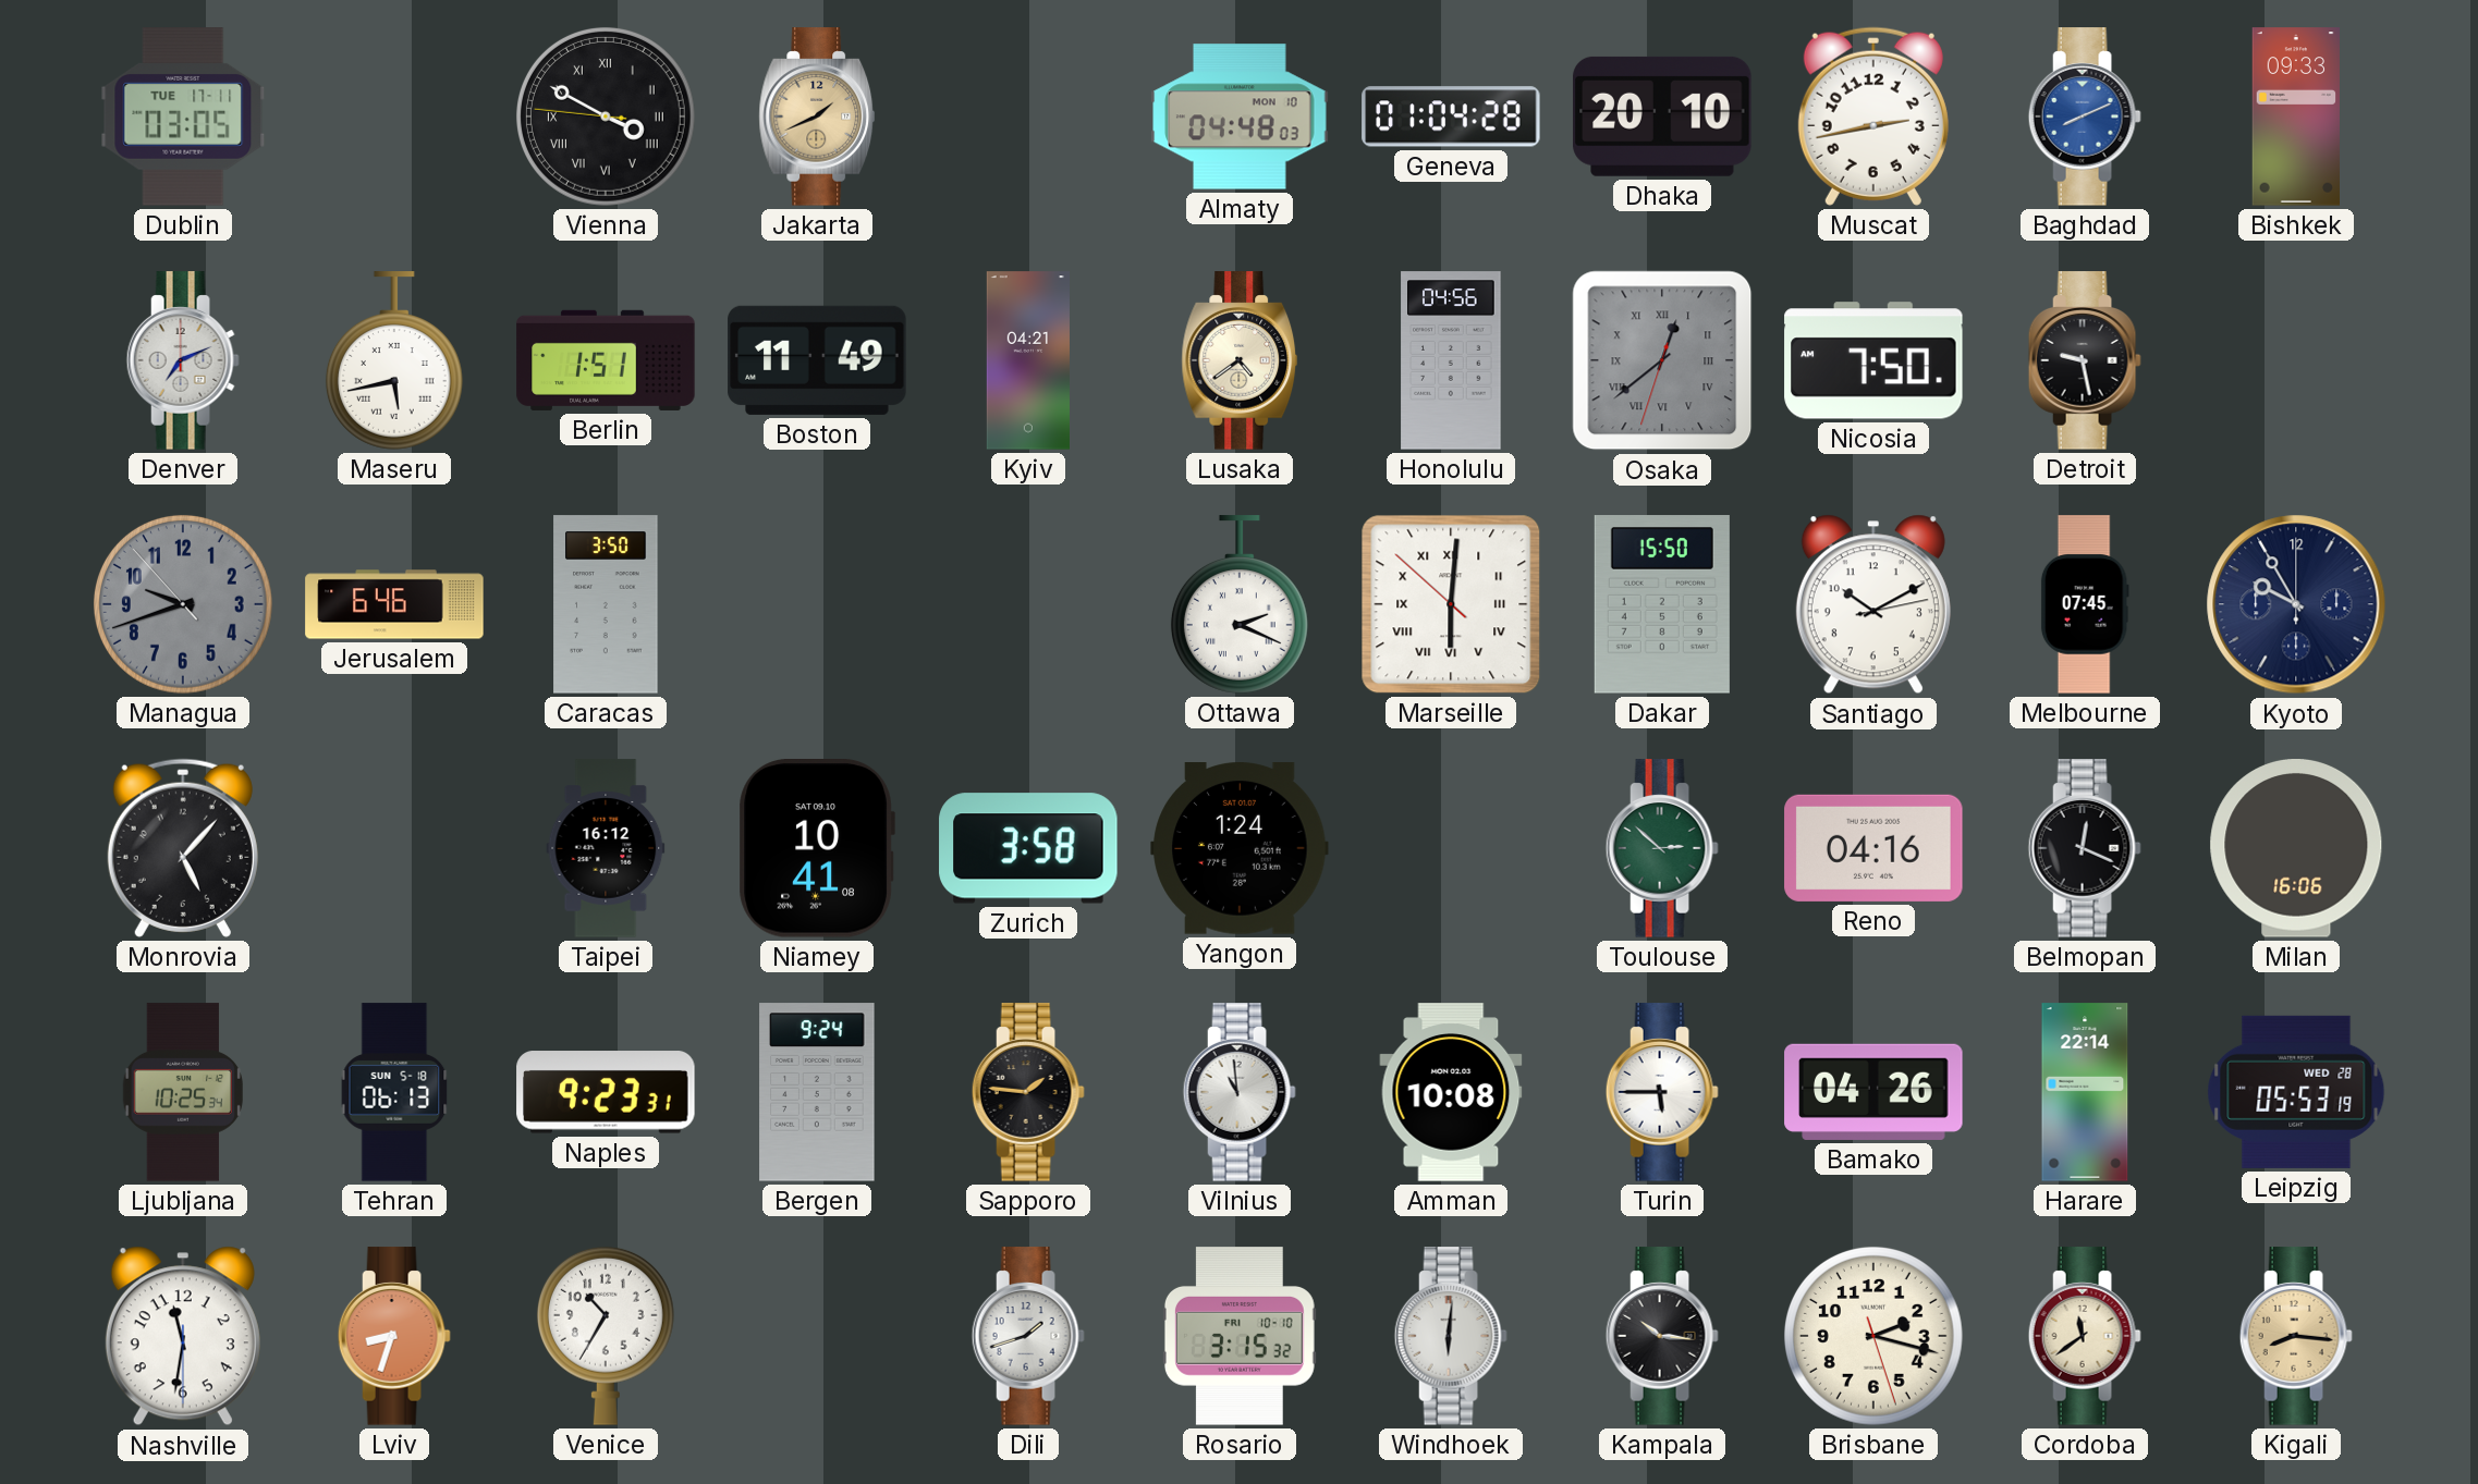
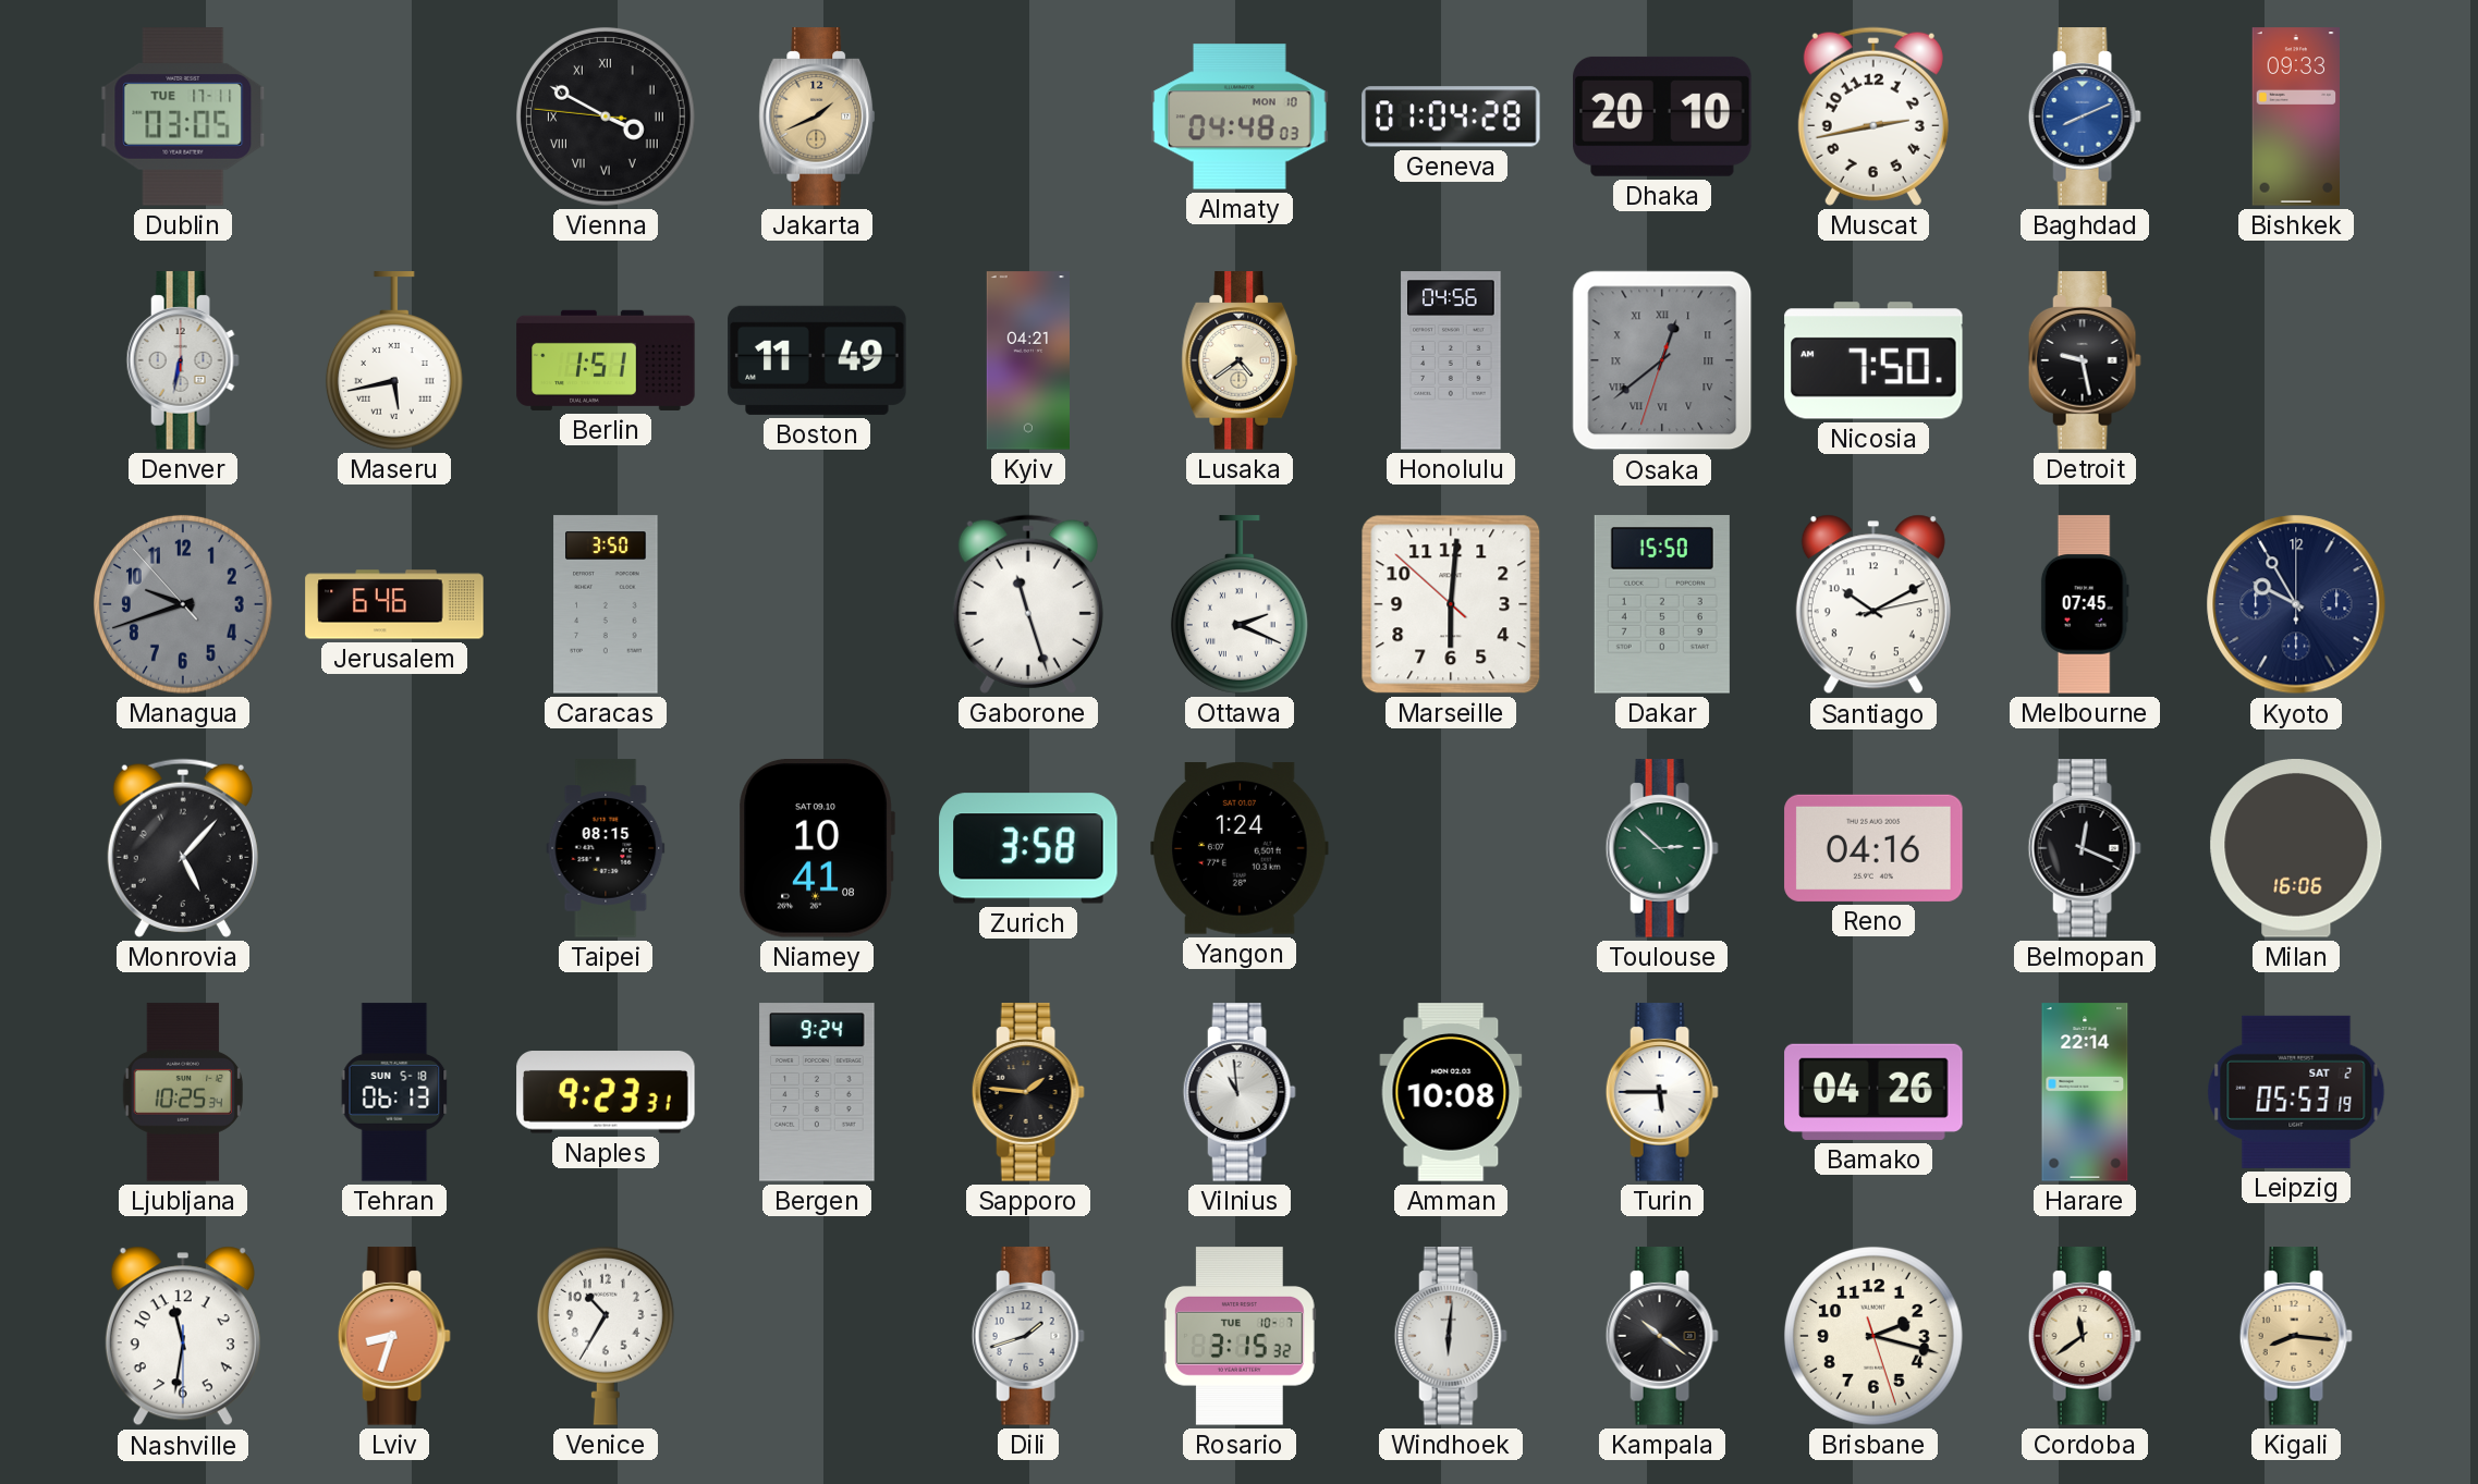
Denver: 7:11 -> 6:32 (183, 360)
Gaborone: none -> 11:27 (1028, 604)
Marseille numerals: Roman -> Arabic (1451, 604)
Taipei: 16:12 -> 08:15 (606, 848)
Leipzig date: WED 28 -> SAT 2 (2296, 1092)
Rosario date: FRI 10-10 -> TUE 10-7 (1240, 1336)
Kampala: 10:16 -> 10:21 (1662, 1336)
